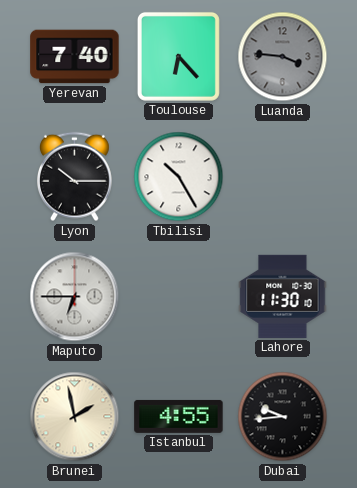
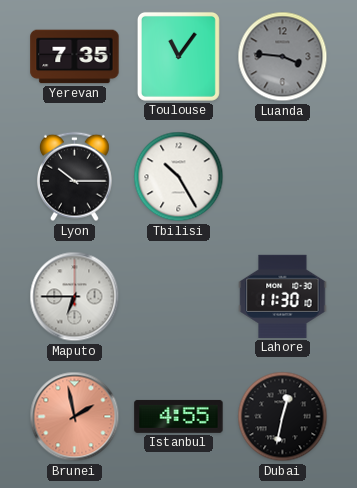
Yerevan: 7:40 -> 7:35 (75, 57)
Toulouse: 6:23 -> 11:06 (178, 56)
Brunei dial: cream -> salmon (75, 417)
Dubai: 9:44 -> 12:32 (283, 417)
